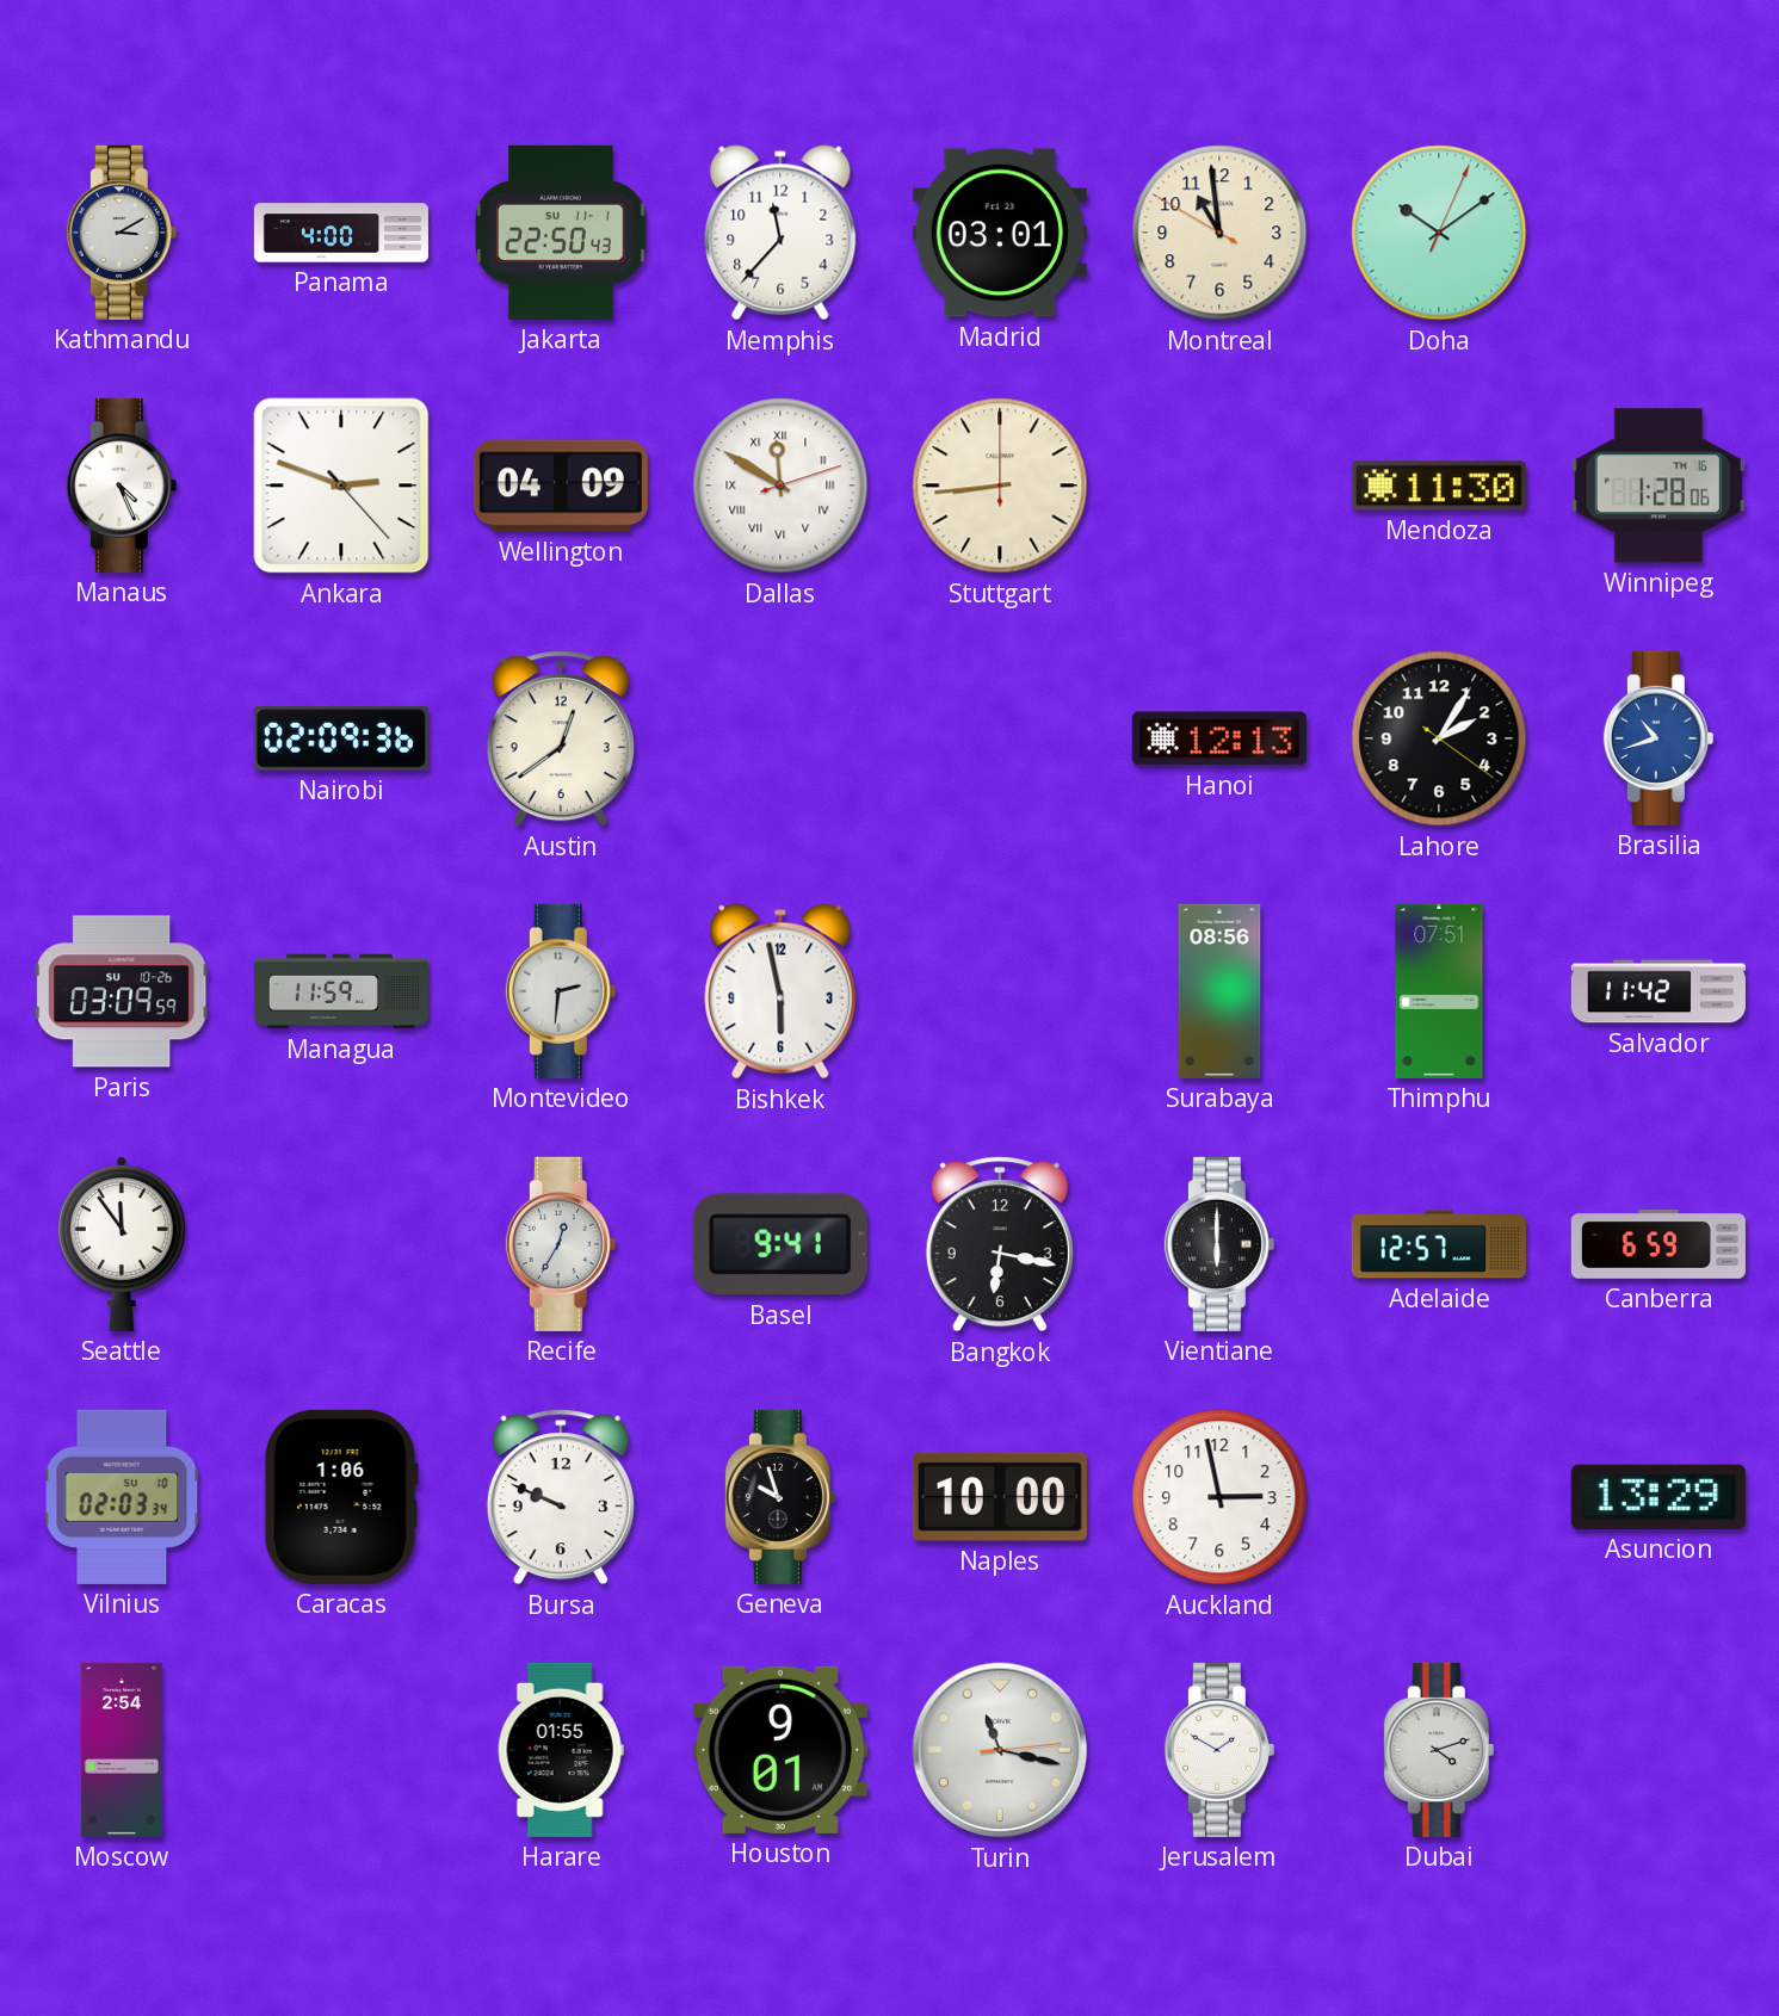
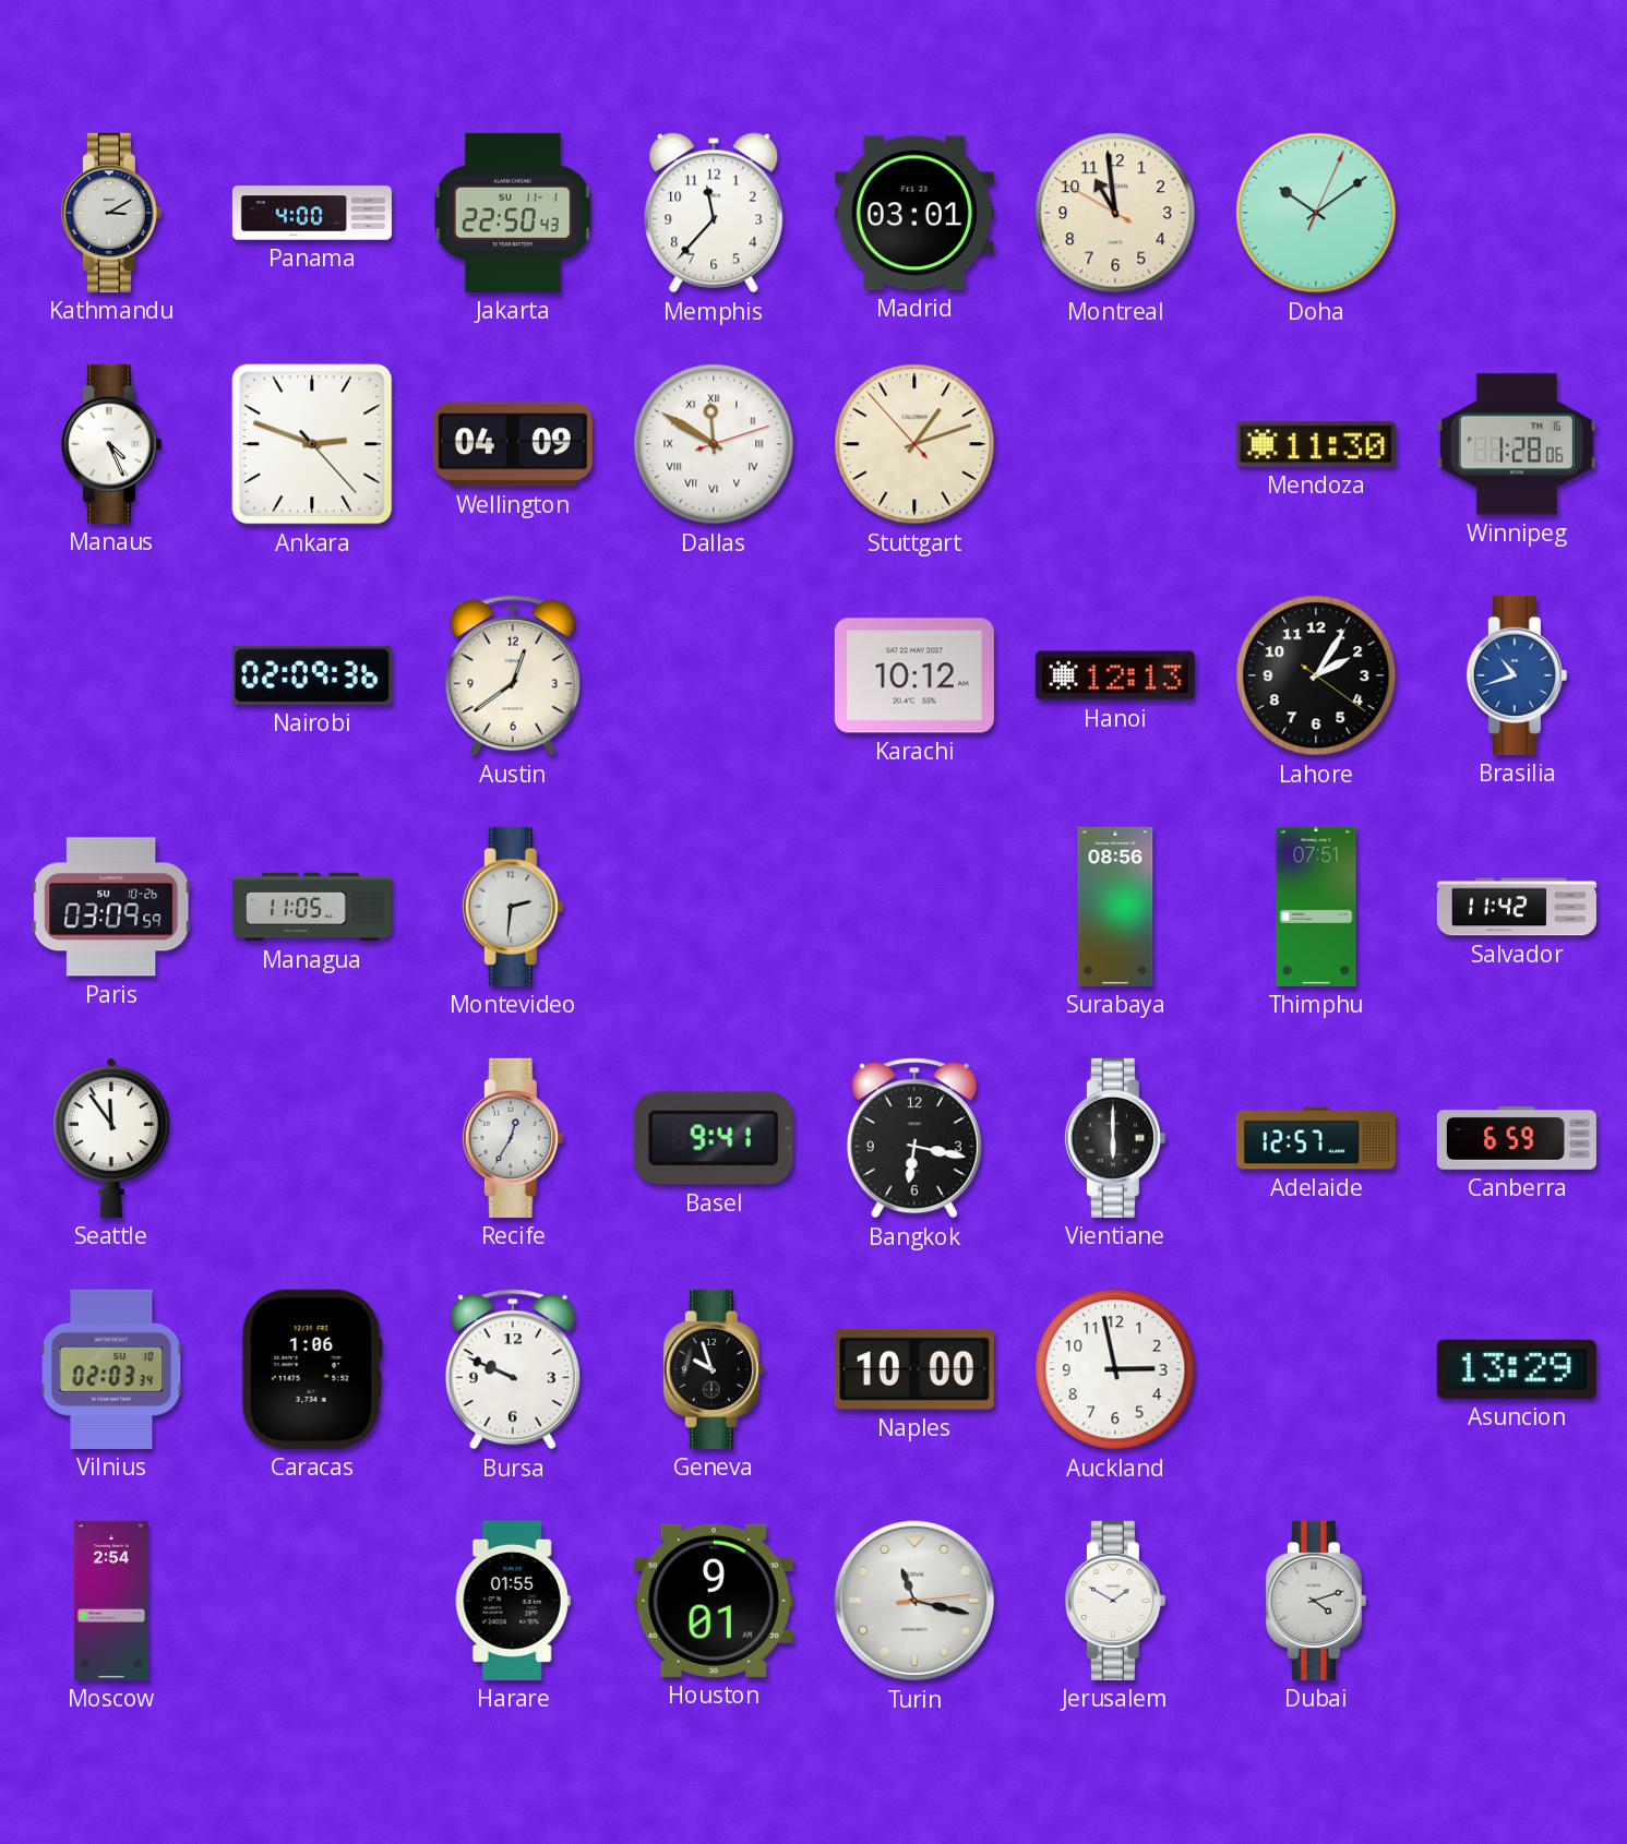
Stuttgart: 8:44 -> 1:11 (914, 444)
Karachi: none -> 10:12 (914, 675)
Managua: 11:59 -> 11:05 (312, 907)
Bishkek: 5:58 -> none (780, 991)
